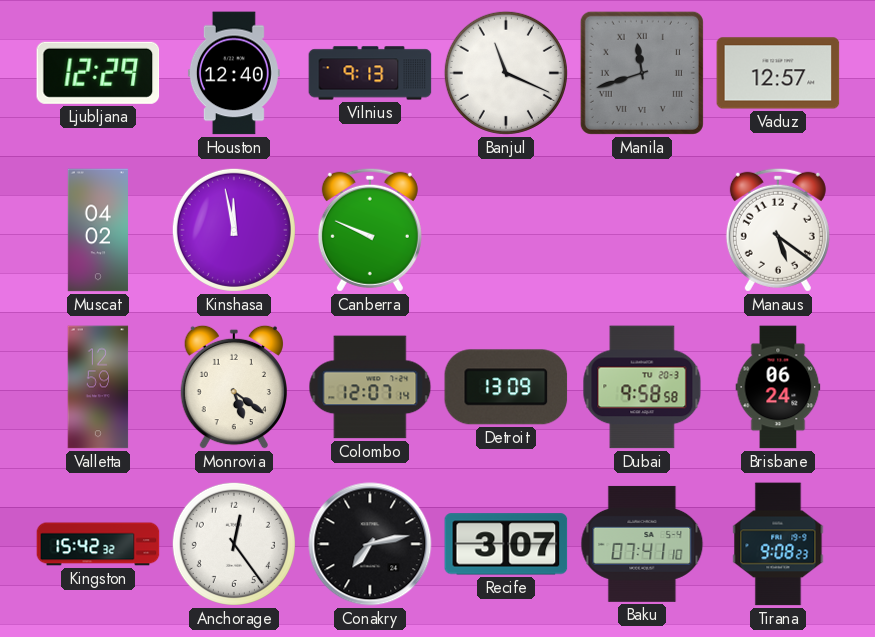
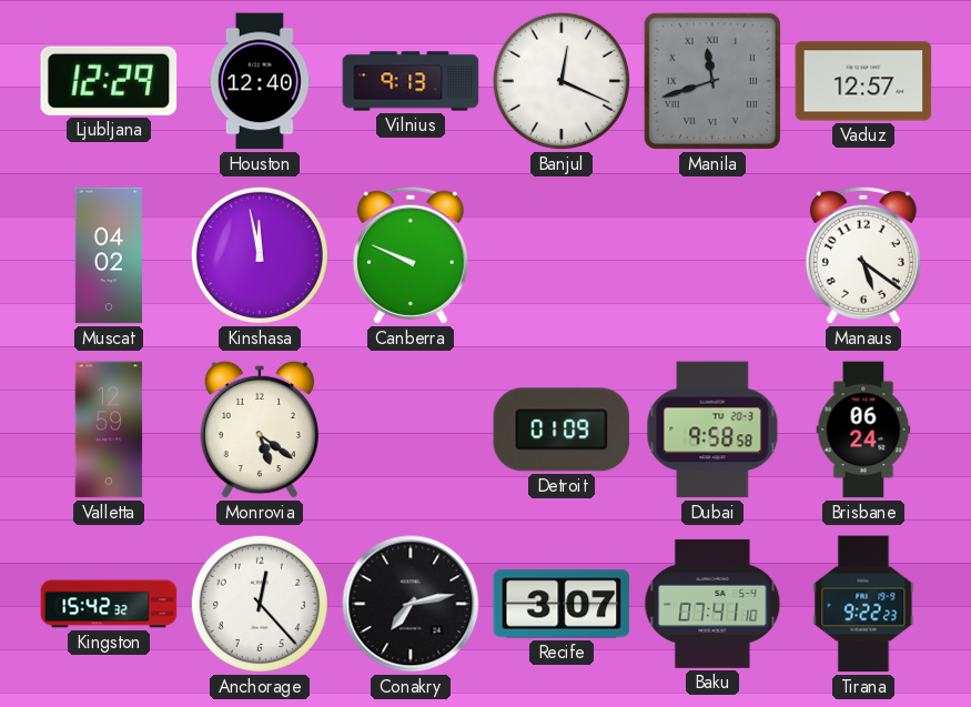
Banjul: 11:19 -> 12:19 (562, 81)
Colombo: 12:07 -> none (370, 387)
Detroit: 13:09 -> 01:09 (562, 430)
Anchorage: 12:24 -> 12:23 (260, 604)
Tirana: 9:08 -> 9:22 (863, 604)
